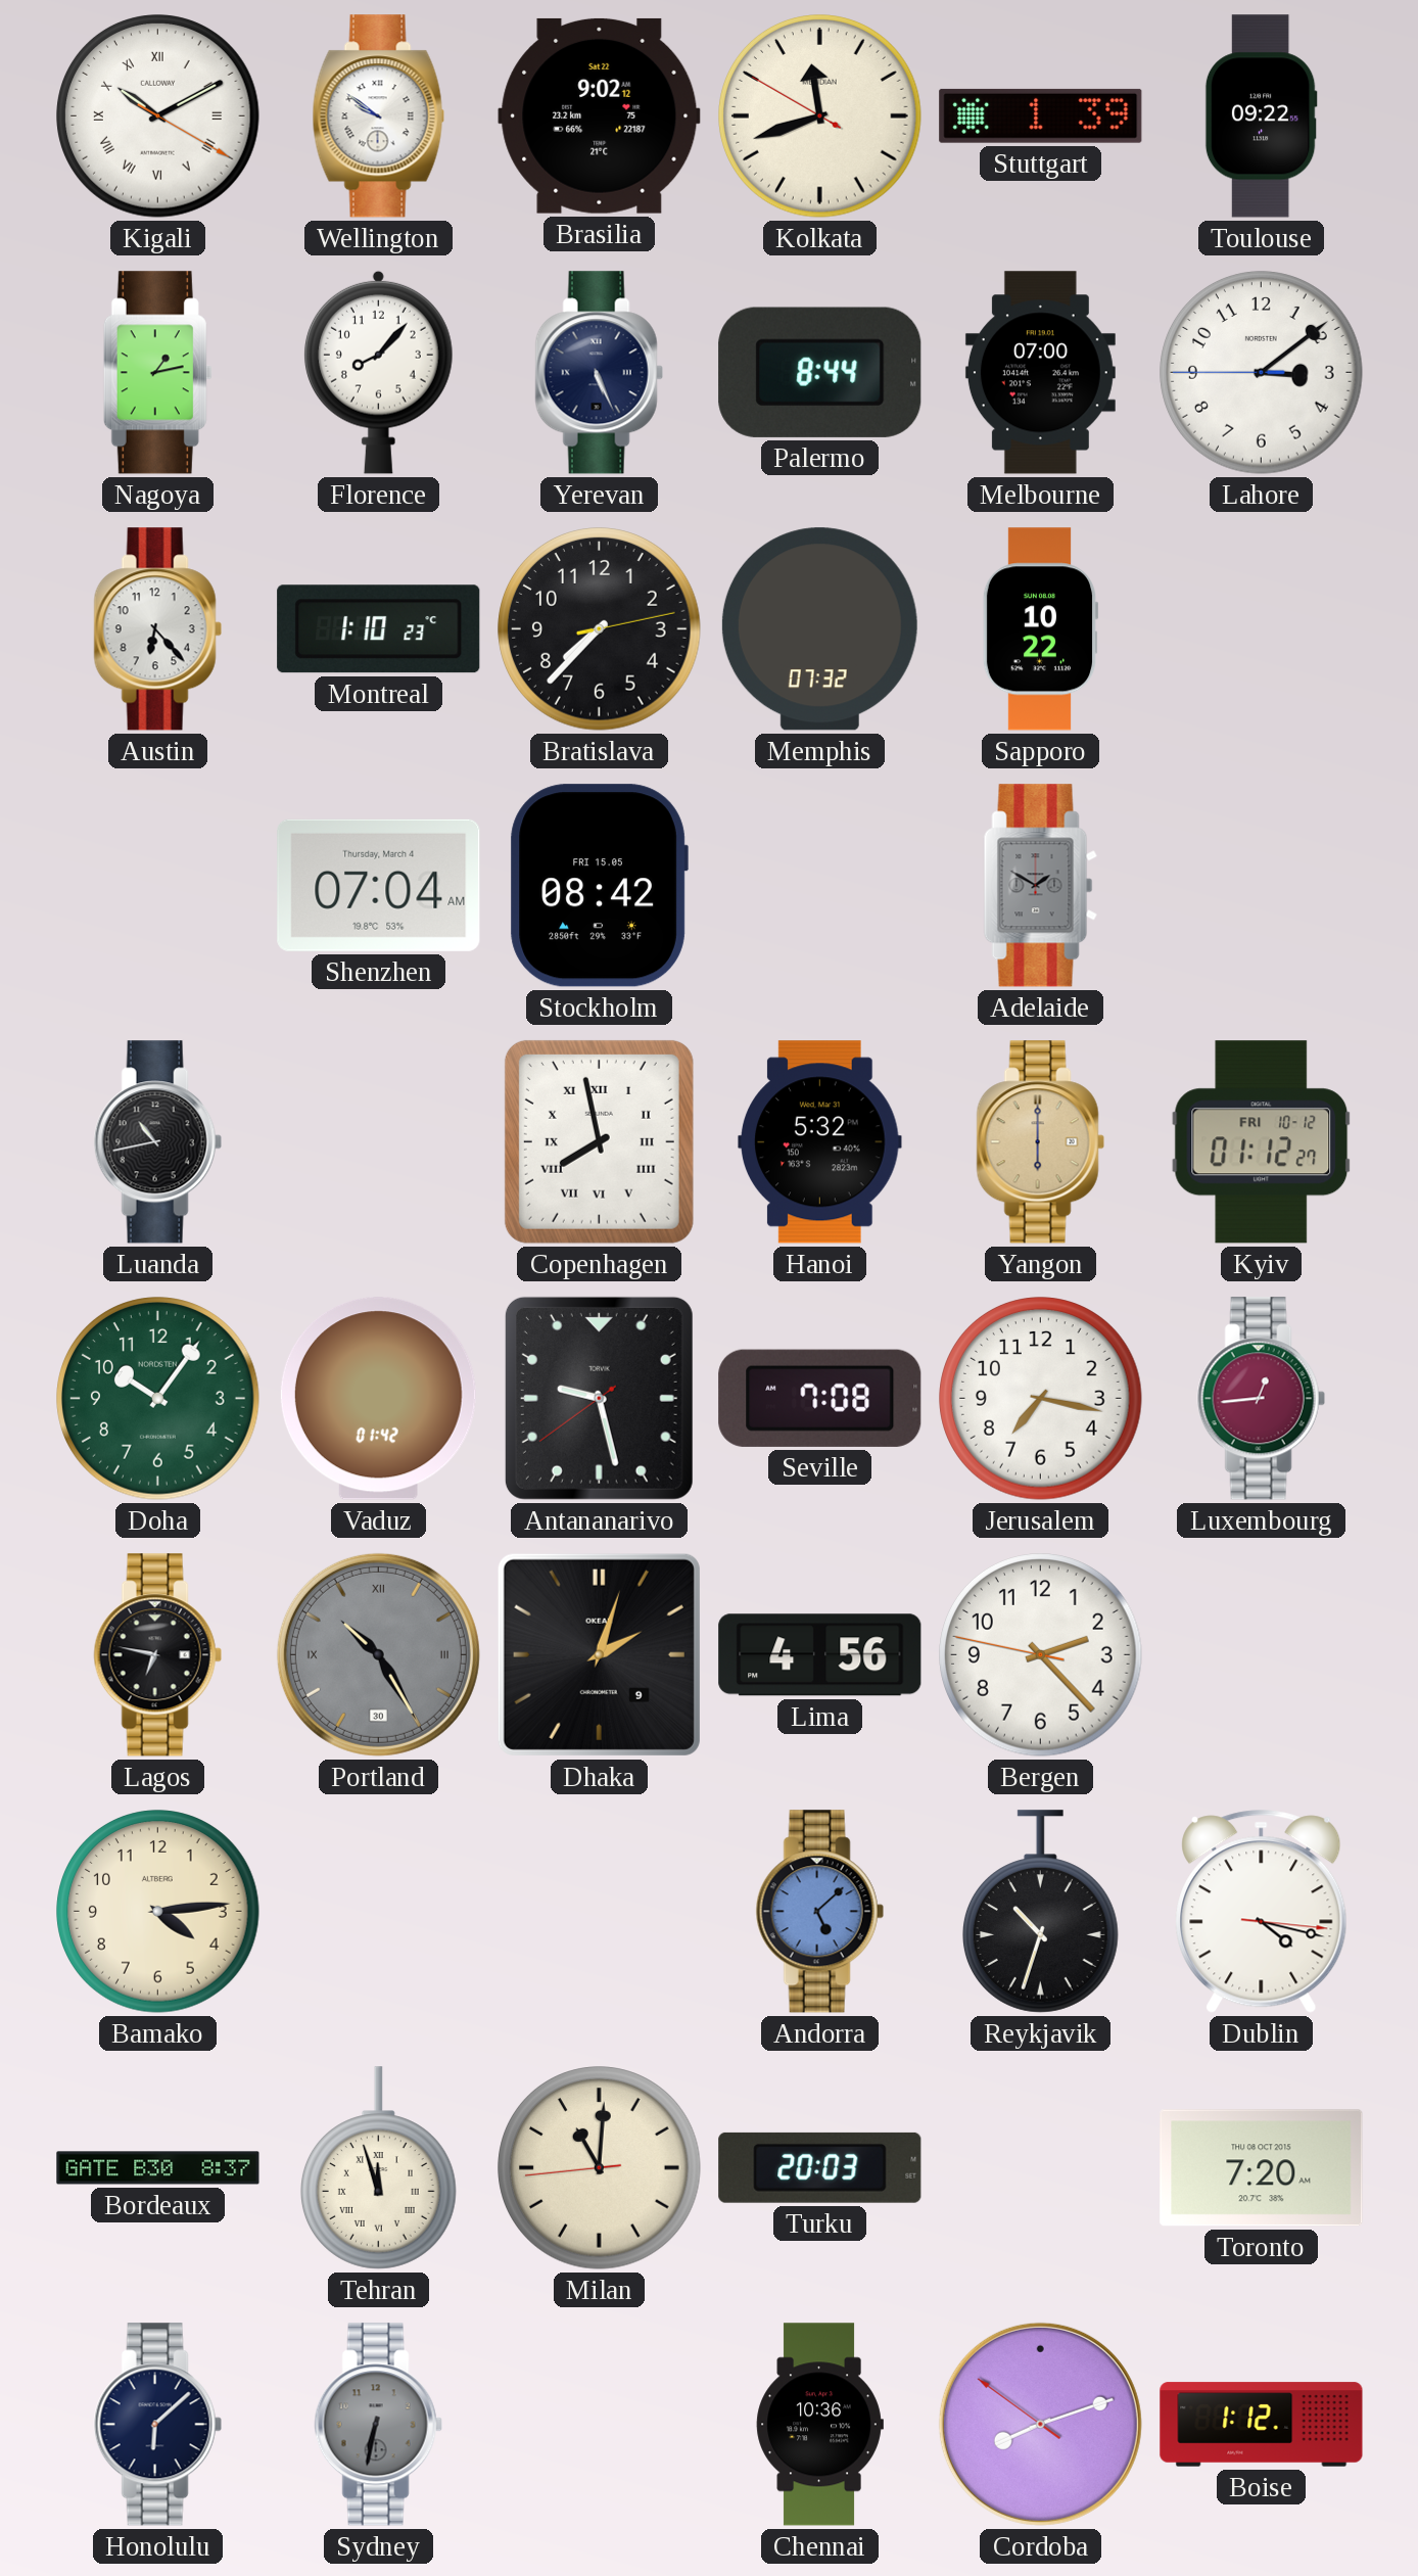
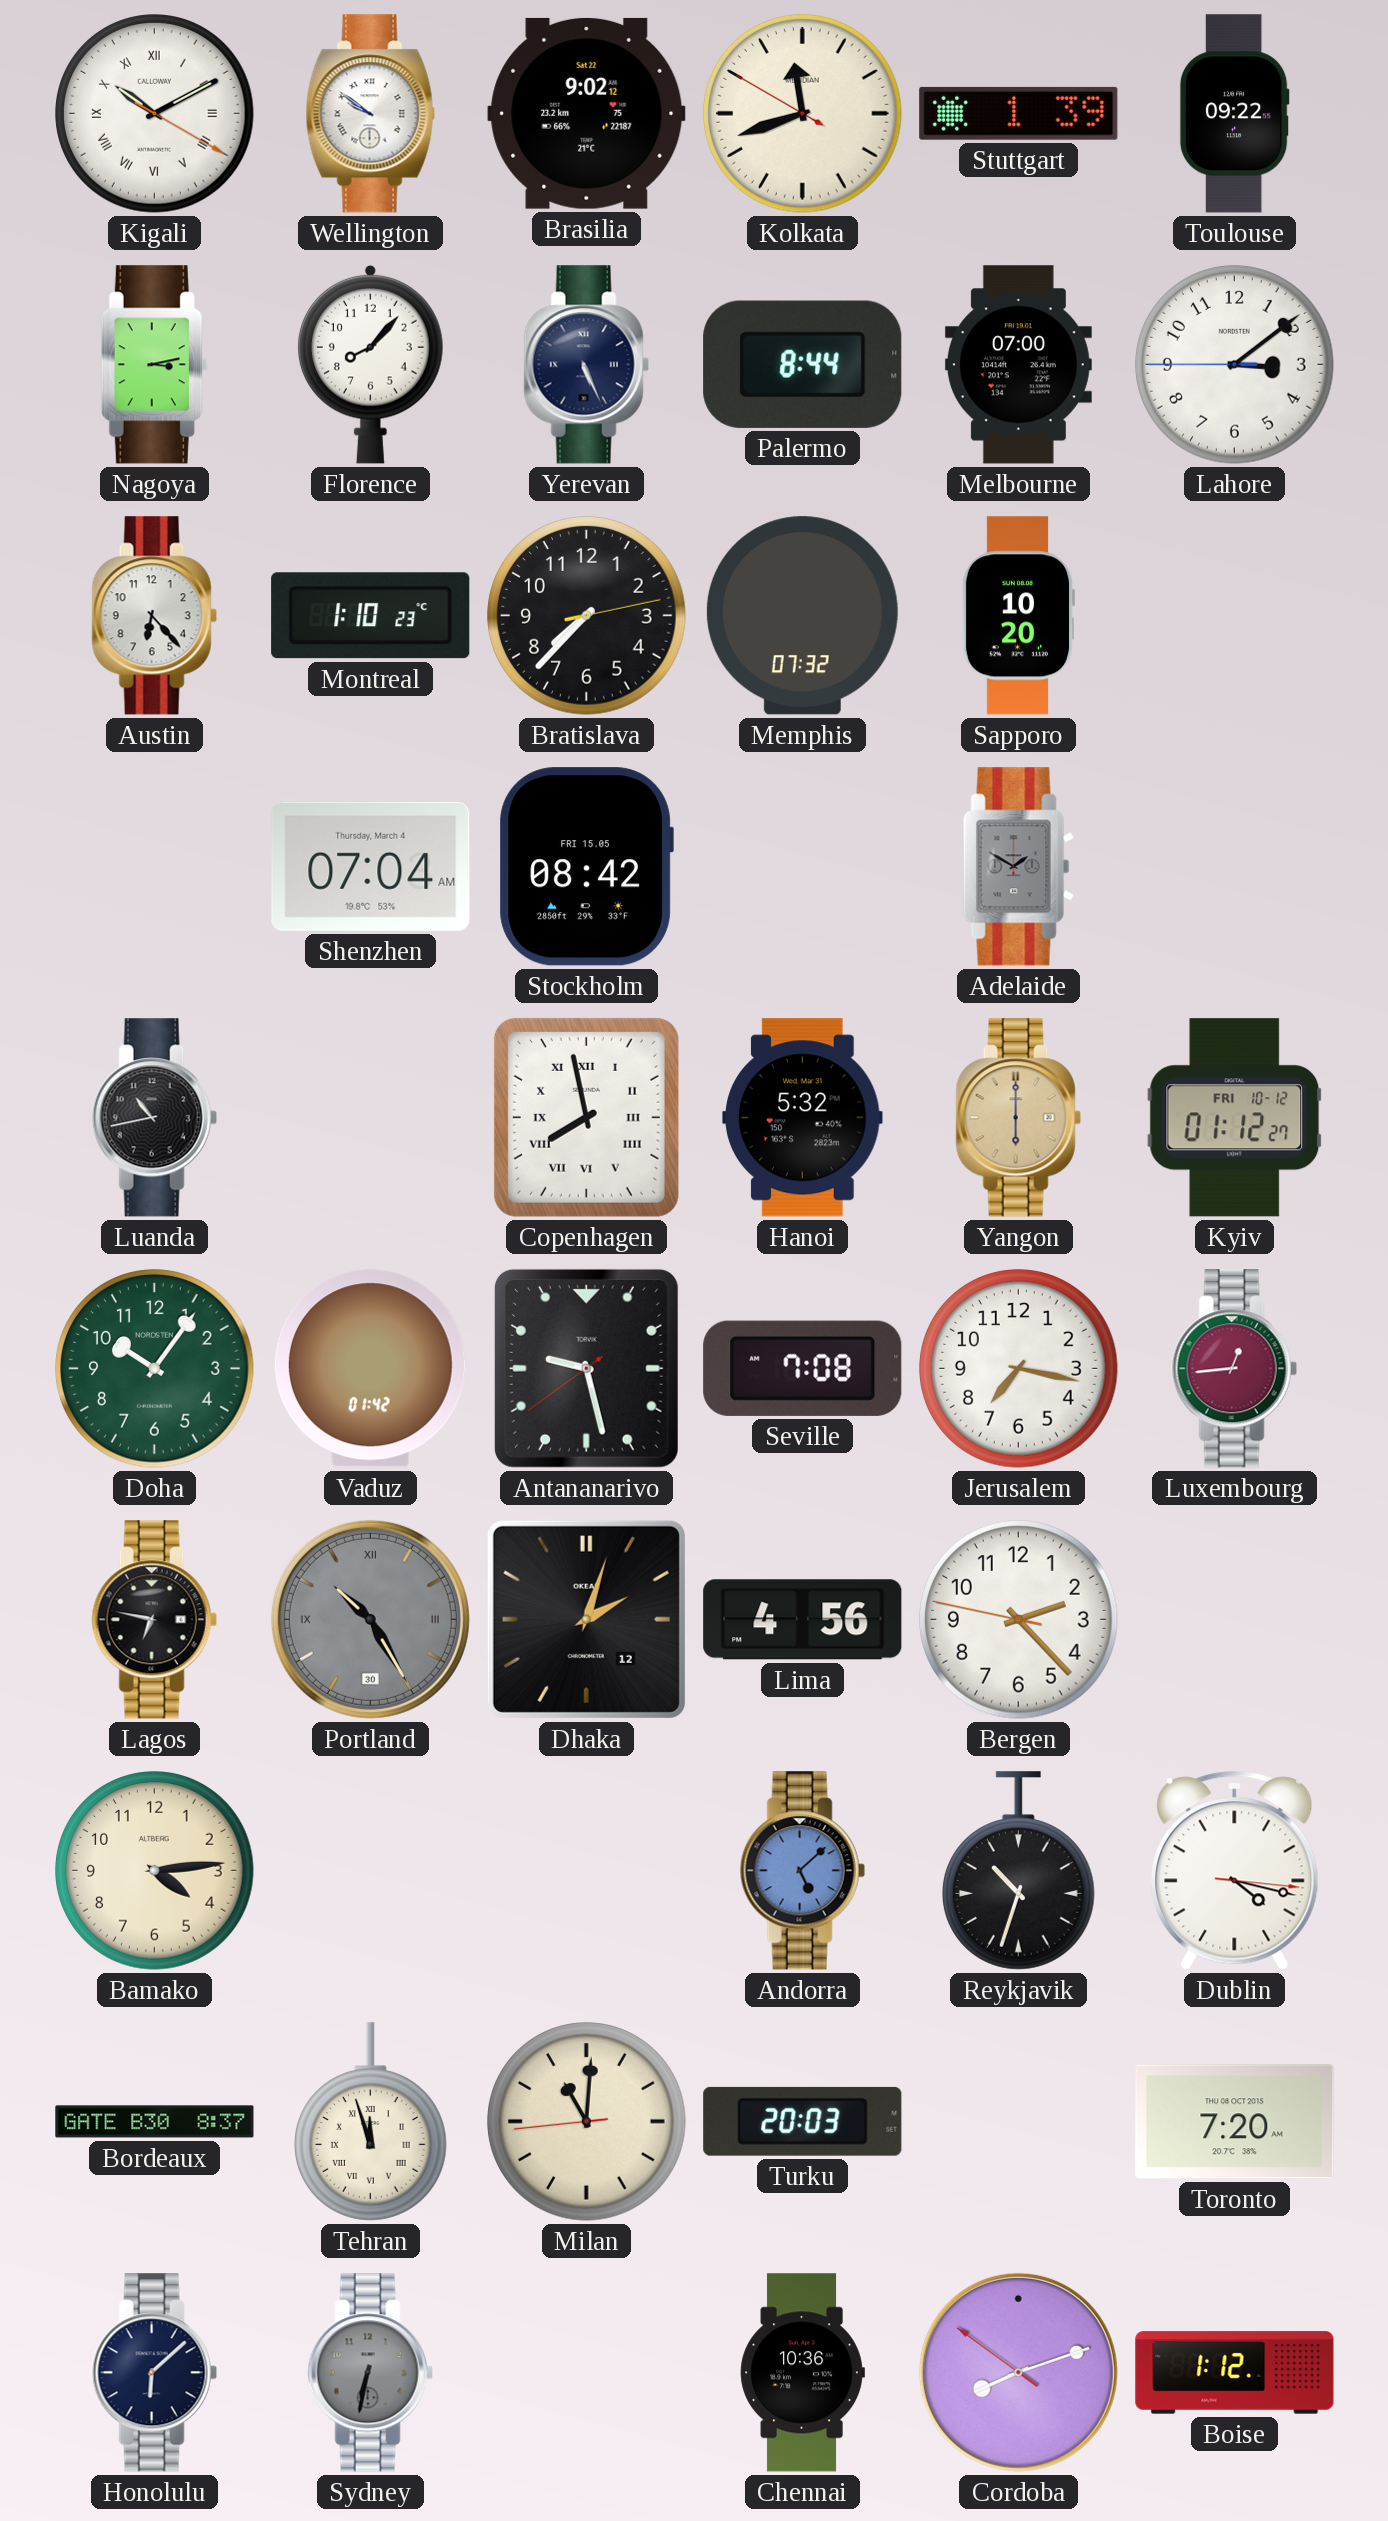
Nagoya: 1:13 -> 3:13 (154, 365)
Sapporo: 10:22 -> 10:20 (1018, 616)
Dhaka date: 9 -> 12 (586, 1619)
